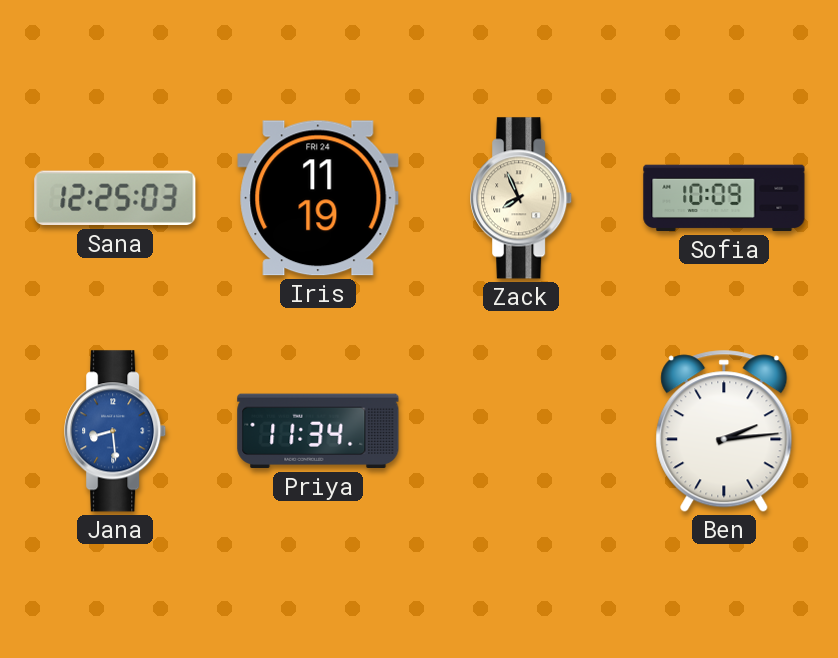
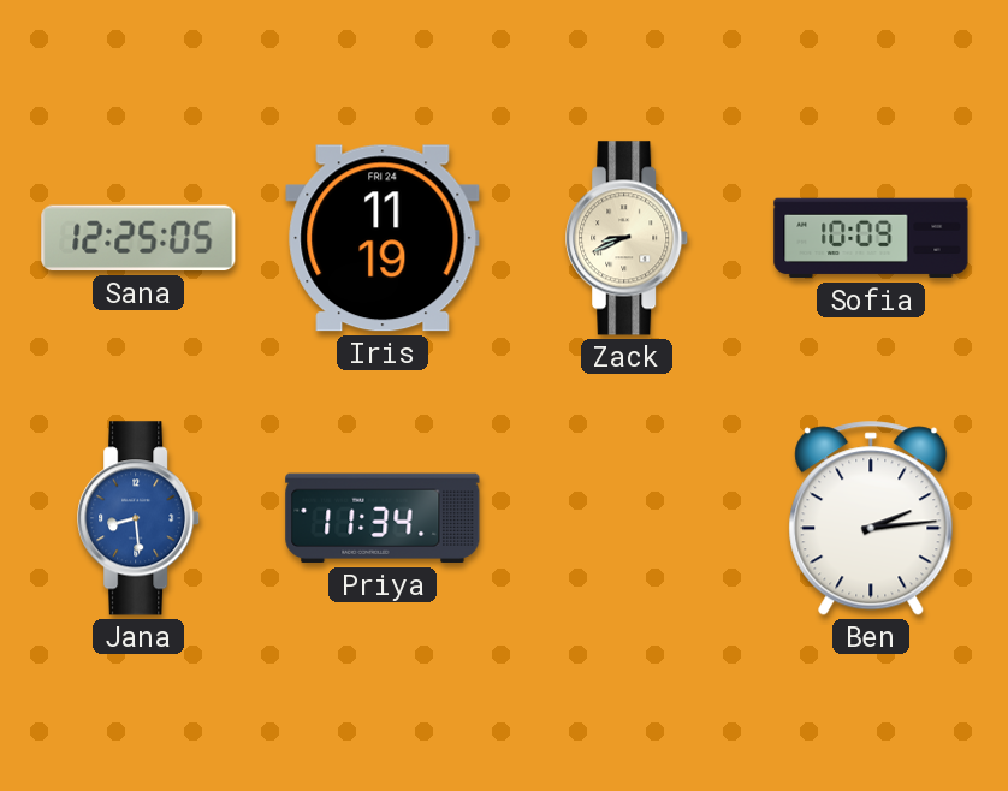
Sana: 12:25:03 -> 12:25:05 (138, 238)
Zack: 7:56 -> 8:41 (628, 238)
